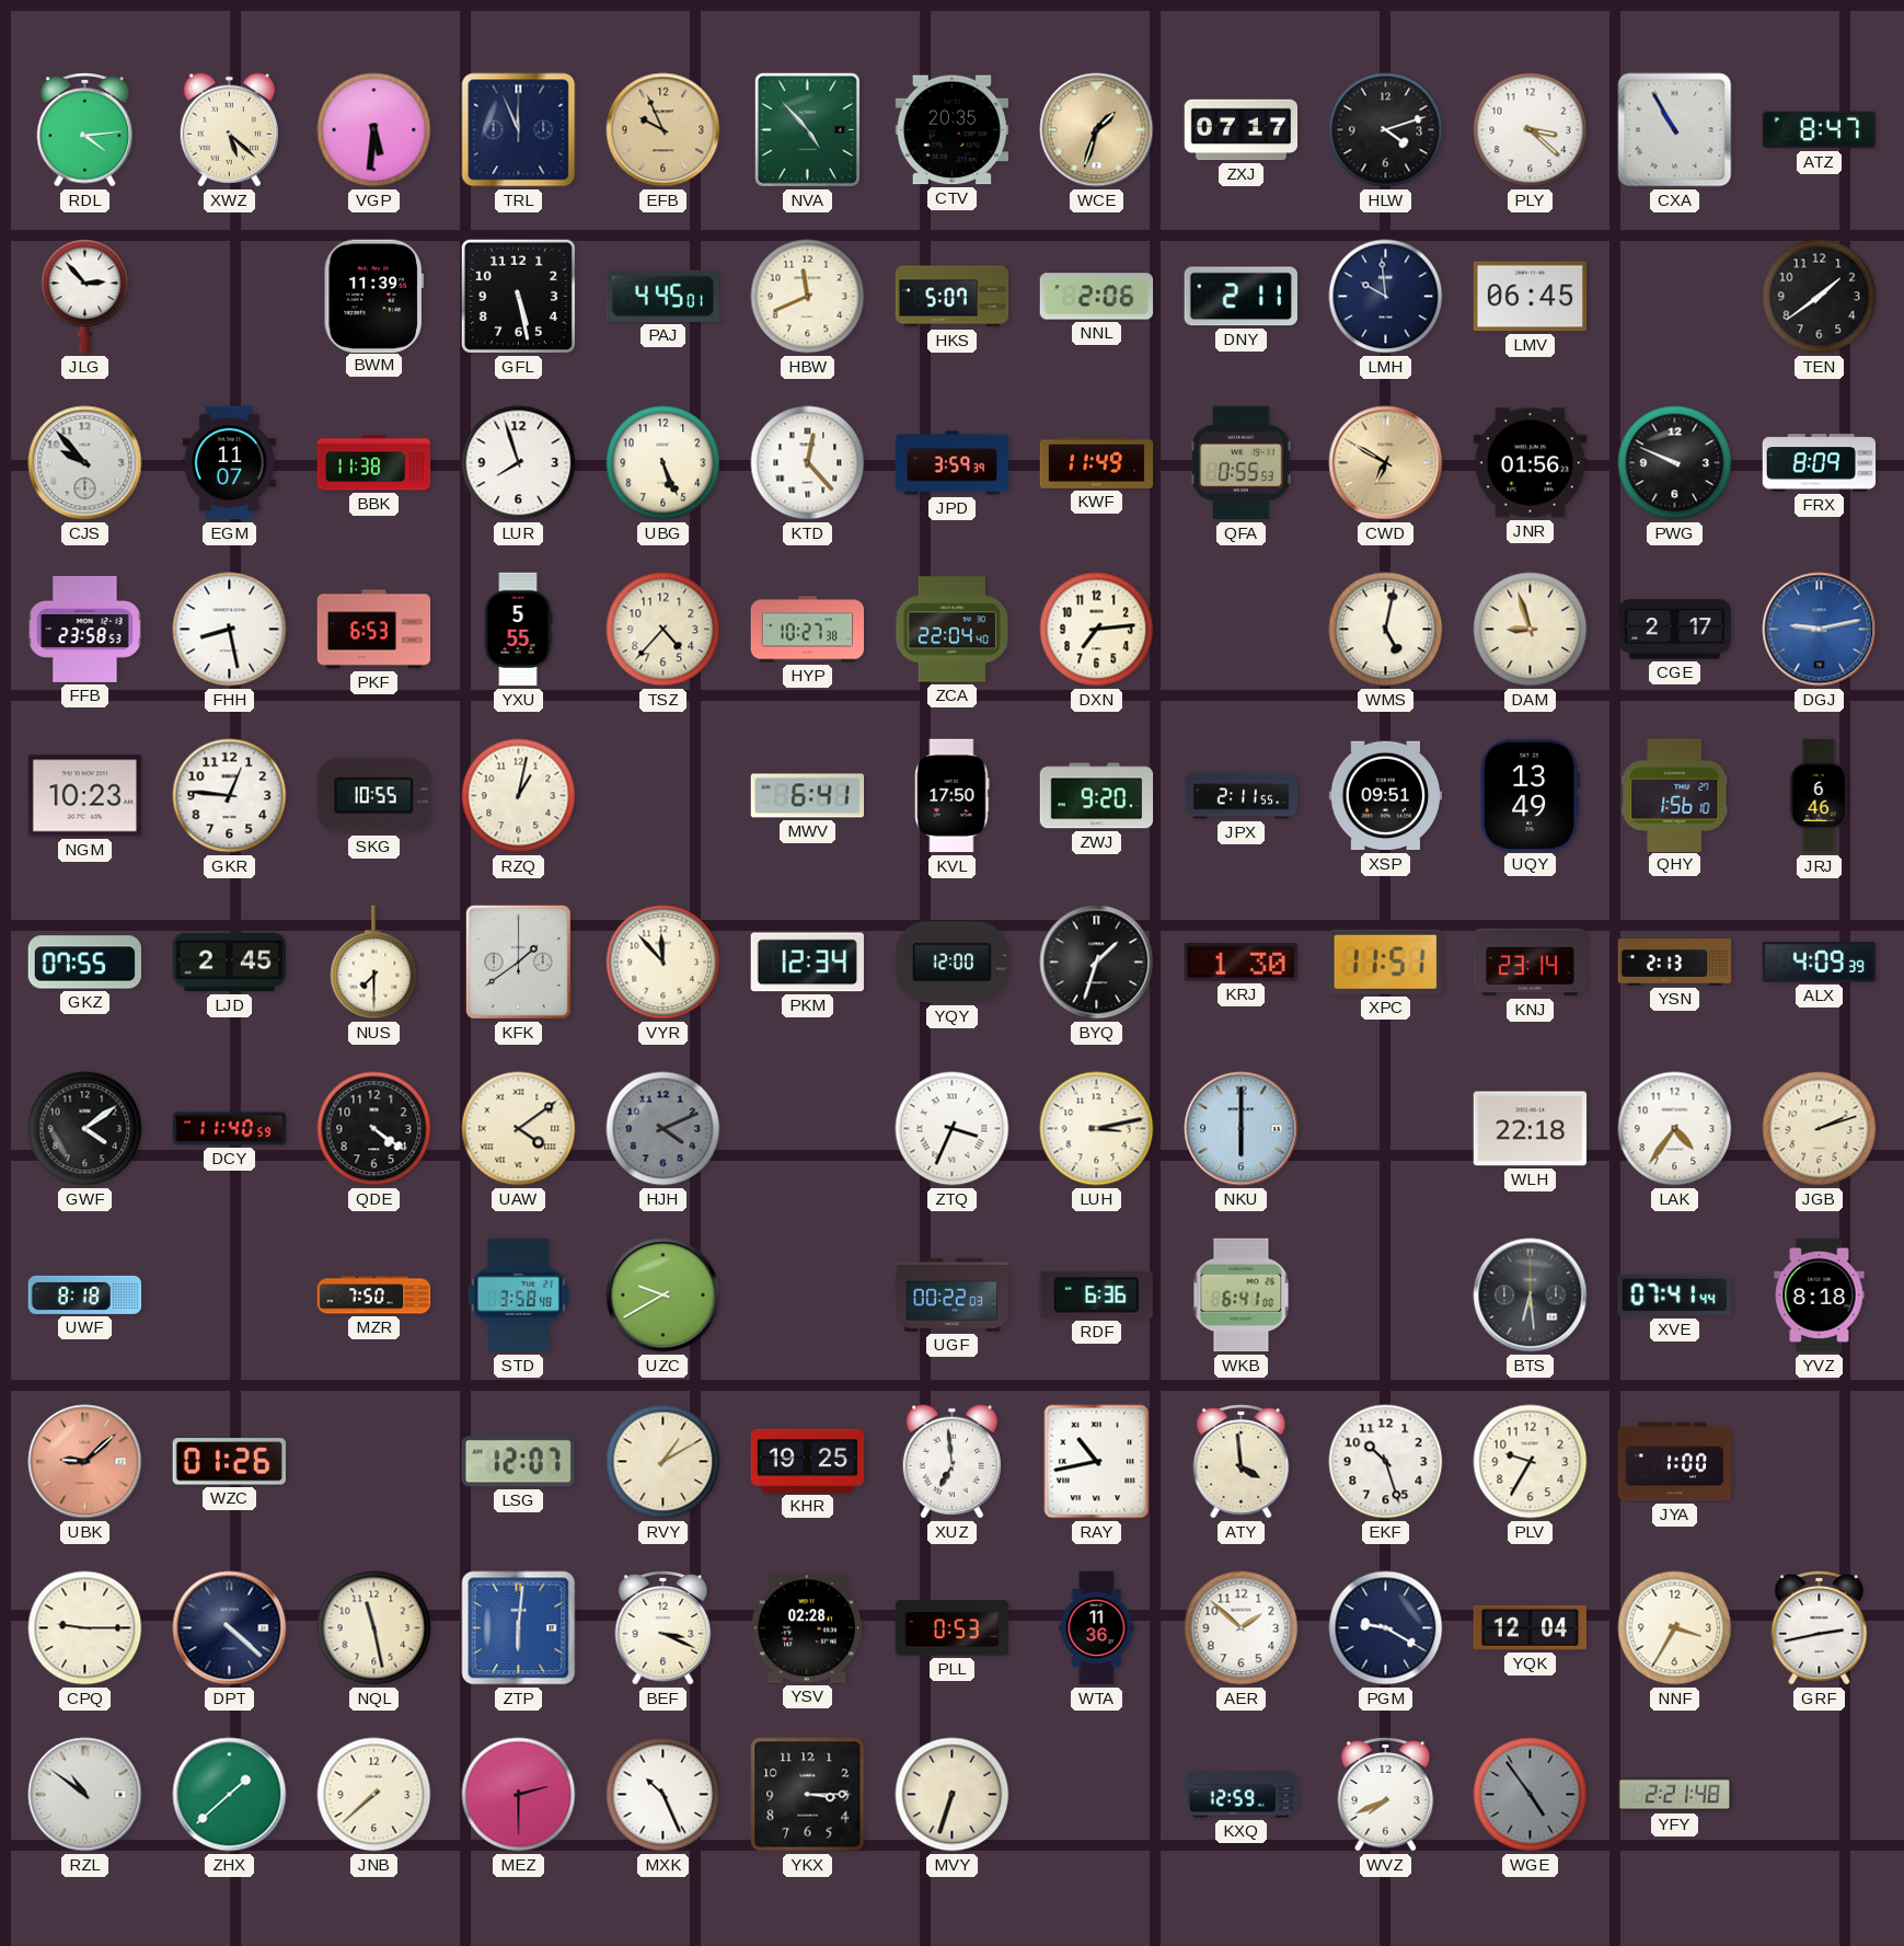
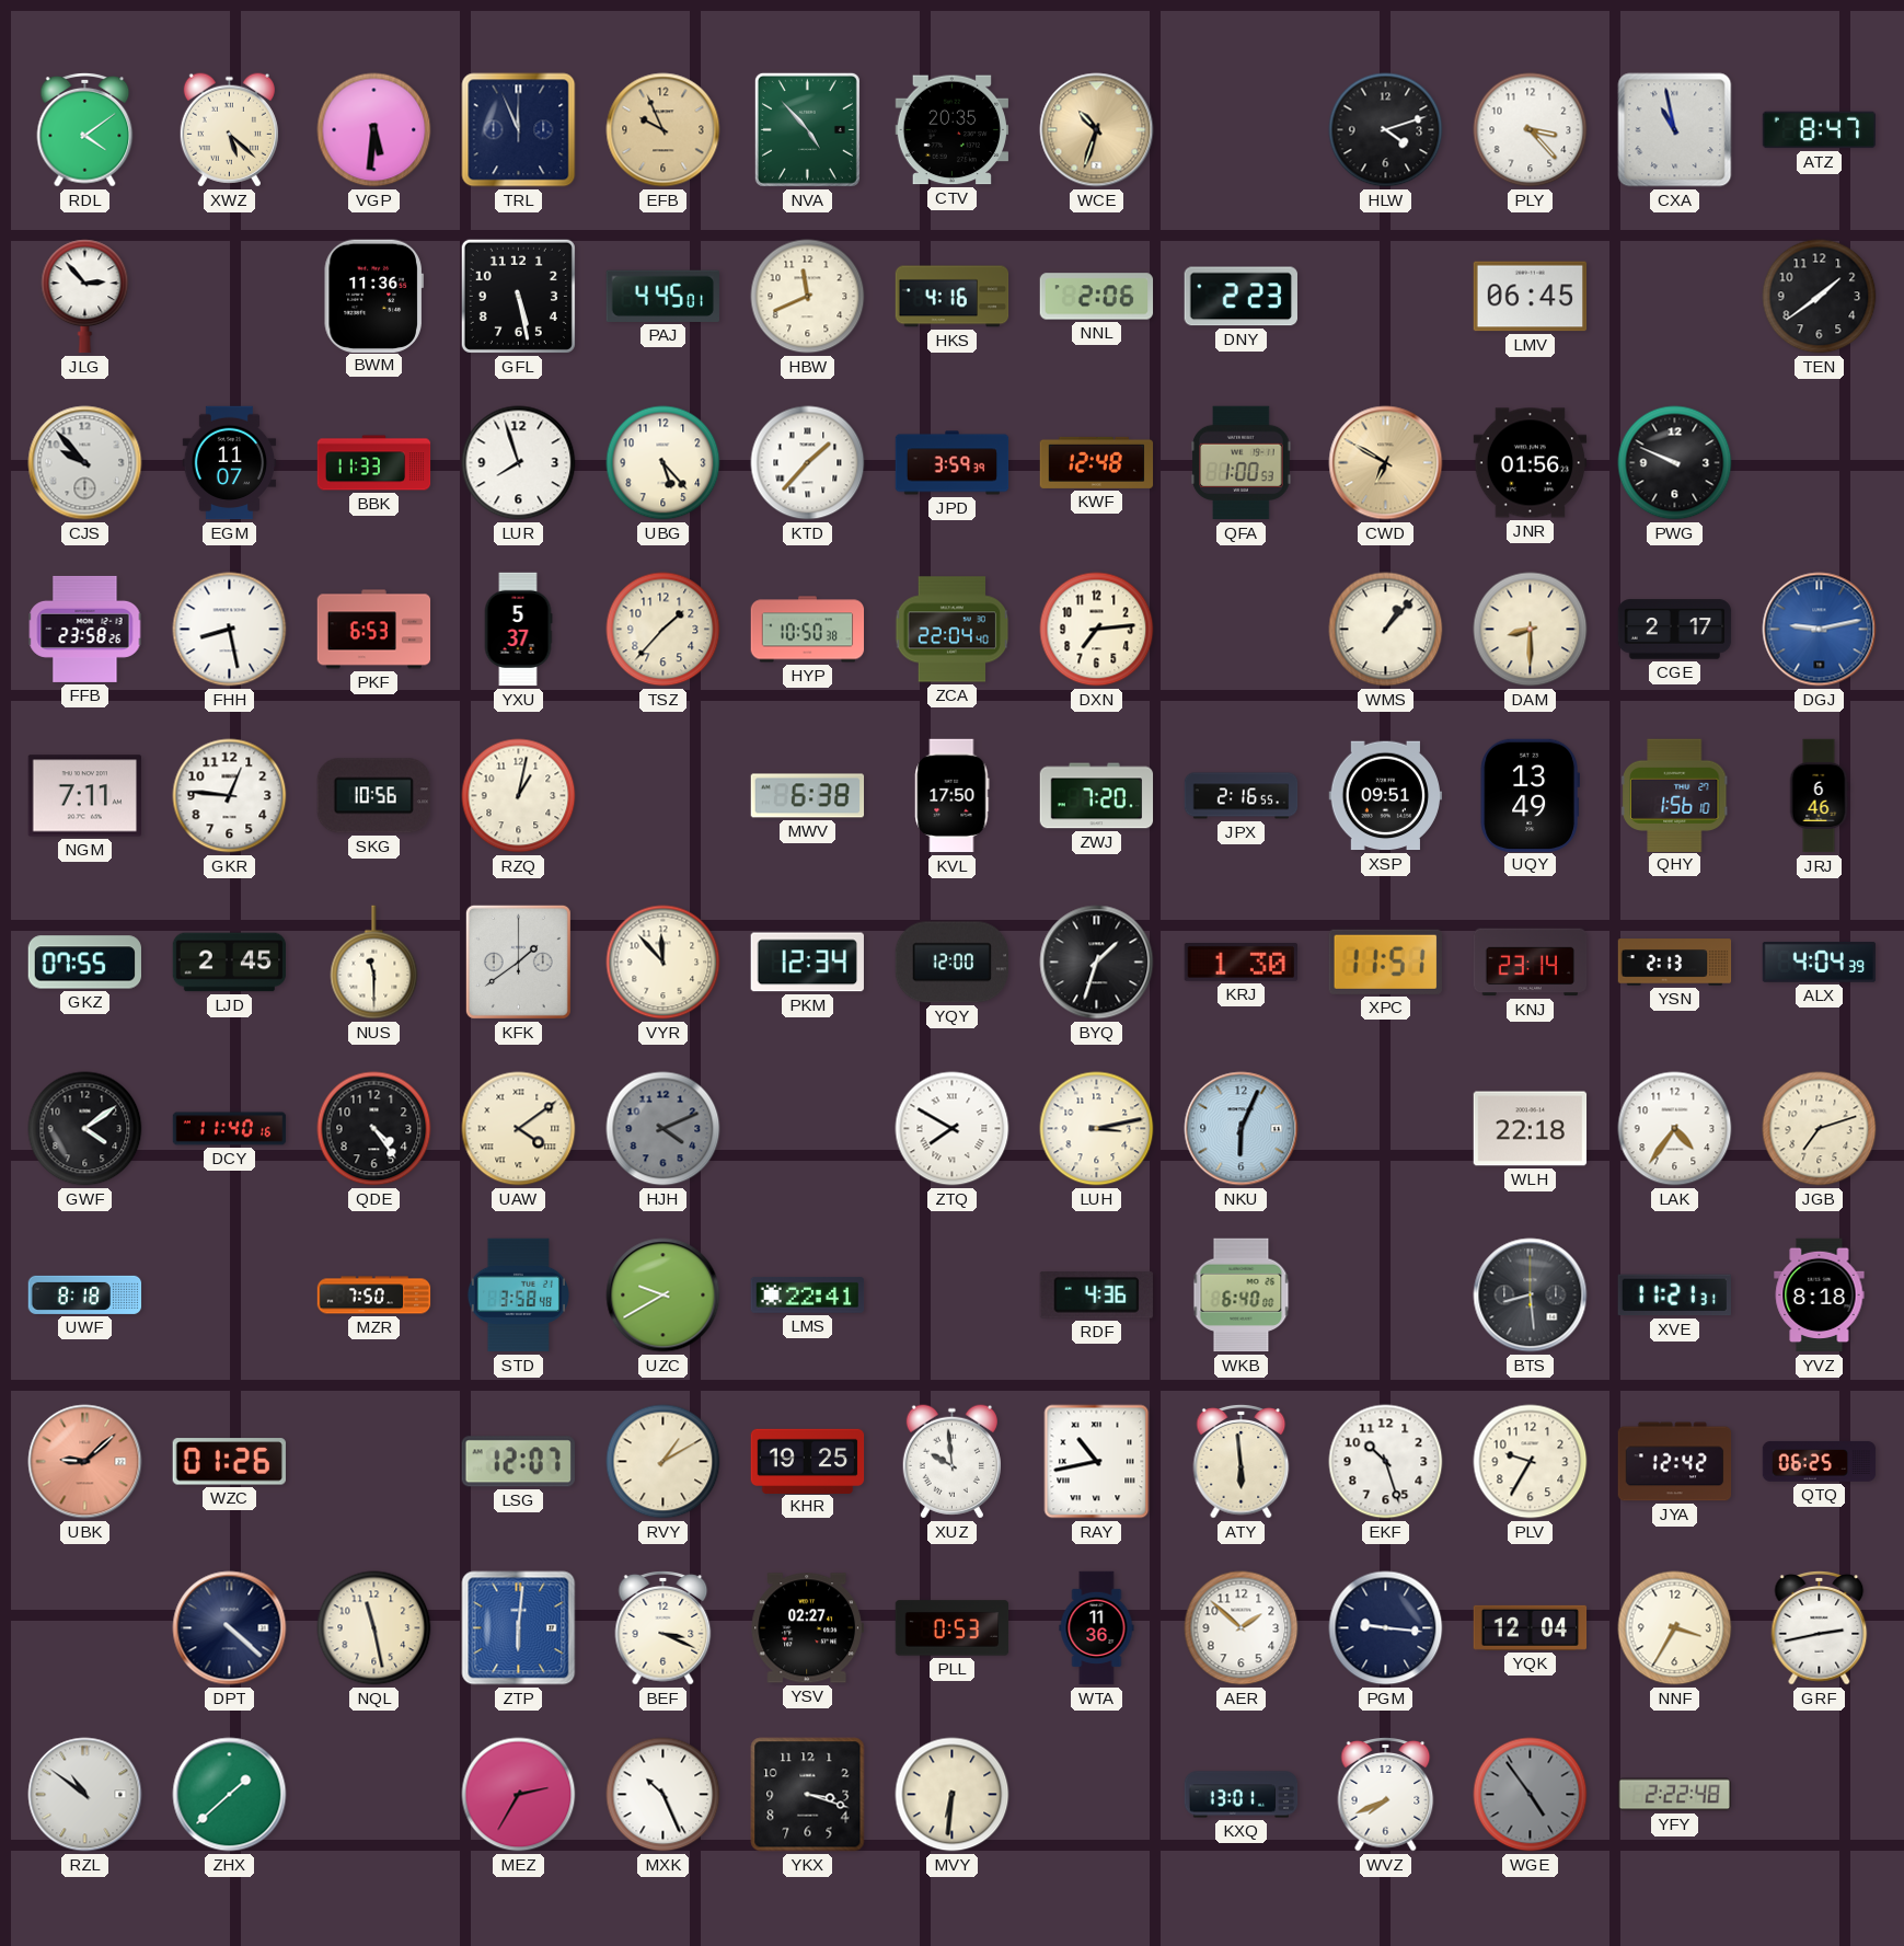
RDL: 4:14 -> 4:09 (85, 129)
WCE: 1:33 -> 10:33 (1097, 130)
ZXJ: 07:17 -> none (1242, 130)
PLY: 3:22 -> 3:23 (1531, 130)
CXA: 10:55 -> 10:58 (1675, 130)
BWM: 11:39 -> 11:36 (373, 296)
HKS: 5:07 -> 4:16 (953, 297)
DNY: 2:11 -> 2:23 (1241, 297)
LMH: 9:59 -> none (1386, 297)
BBK: 11:38 -> 11:33 (374, 463)
UBG: 5:26 -> 5:23 (663, 463)
KTD: 12:23 -> 1:37 (808, 463)
KWF: 11:49 -> 12:48 (1097, 462)
QFA: 0:55 -> 1:00 (1242, 463)
FRX: 8:09 -> none (1820, 463)
FFB: 23:58:53 -> 23:58:26 (85, 629)
YXU: 5:55 -> 5:37 (518, 630)
TSZ: 4:37 -> 1:37 (663, 630)
HYP: 10:27 -> 10:50 (808, 630)
WMS: 5:02 -> 1:07 (1386, 630)
DAM: 8:57 -> 8:30 (1531, 630)
NGM: 10:23 -> 7:11 (84, 796)
SKG: 10:55 -> 10:56 (373, 796)
MWV: 6:41 -> 6:38 (808, 796)
ZWJ: 9:20 -> 7:20 (1097, 796)
JPX: 2:11 -> 2:16 (1242, 796)
NUS: 7:30 -> 11:30 (374, 963)
ALX: 4:09 -> 4:04 (1820, 963)
DCY: 11:40:59 -> 11:40:16 (230, 1129)
QDE: 4:21 -> 4:24 (374, 1129)
ZTQ: 3:34 -> 7:50 (953, 1129)
NKU: 6:00 -> 6:04 (1242, 1129)
JGB: 2:12 -> 7:12 (1820, 1129)
LMS: none -> 22:41 (808, 1294)
UGF: 00:22 -> none (953, 1294)
RDF: 6:36 -> 4:36 (1096, 1296)
WKB: 6:41 -> 6:40 (1242, 1296)
BTS: 6:29 -> 8:29 (1531, 1296)
XVE: 07:41 -> 11:21 (1674, 1296)
XUZ: 6:59 -> 9:59 (951, 1462)
ATY: 3:59 -> 5:59 (1242, 1461)
JYA: 1:00 -> 12:42 (1675, 1462)
QTQ: none -> 06:25 (1820, 1462)
CPQ: 9:15 -> none (85, 1628)
YSV: 02:28 -> 02:27 (807, 1628)
PGM: 9:20 -> 9:16 (1386, 1628)
JNB: 7:38 -> none (374, 1795)
MEZ: 2:30 -> 2:35 (519, 1795)
YKX: 3:15 -> 3:18 (808, 1795)
MVY: 6:33 -> 6:31 (953, 1795)
KXQ: 12:59 -> 13:01 (1242, 1795)
YFY: 2:21 -> 2:22 (1675, 1795)
